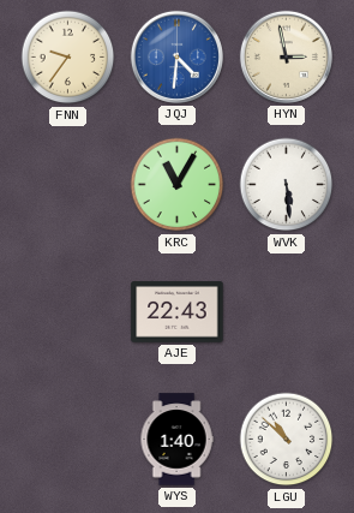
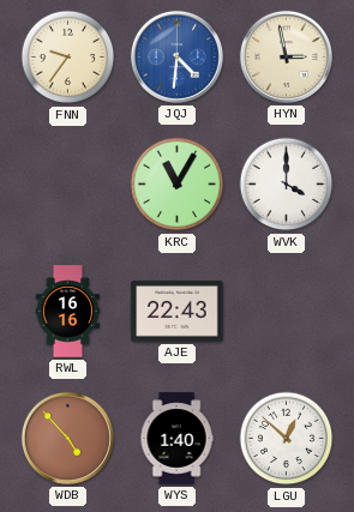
WVK: 5:29 -> 4:00 (287, 185)
RWL: none -> 16:16 (68, 312)
WDB: none -> 4:53 (67, 438)
LGU: 10:52 -> 12:52 (287, 439)
